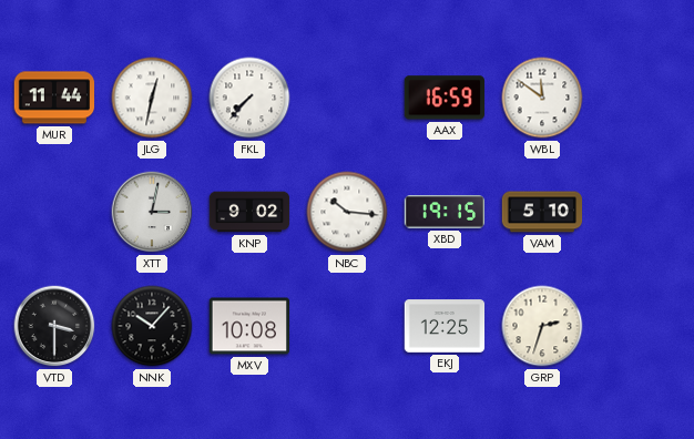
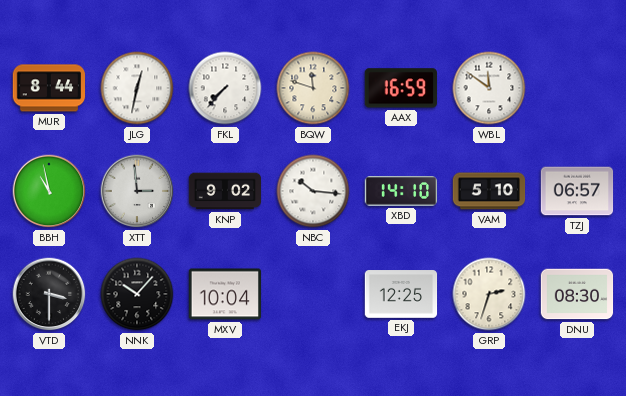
MUR: 11:44 -> 8:44 (49, 88)
BQW: none -> 11:48 (313, 88)
BBH: none -> 10:58 (49, 191)
XTT: 3:02 -> 2:59 (137, 191)
XBD: 19:15 -> 14:10 (401, 191)
TZJ: none -> 06:57 (577, 191)
MXV: 10:08 -> 10:04 (225, 294)
DNU: none -> 08:30 (577, 294)
